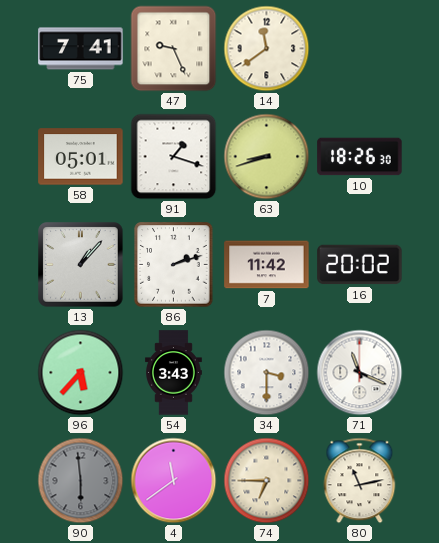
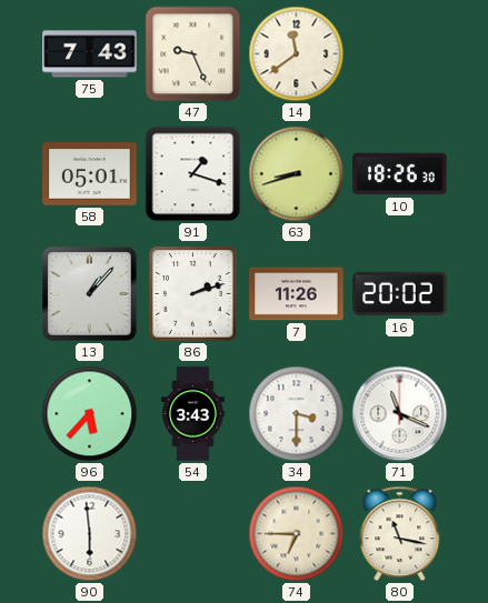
75: 7:41 -> 7:43 (90, 54)
7: 11:42 -> 11:26 (297, 294)
90 dial: grey -> white (90, 534)
4: 11:39 -> none (174, 481)
80: 11:13 -> 11:17 (400, 534)
